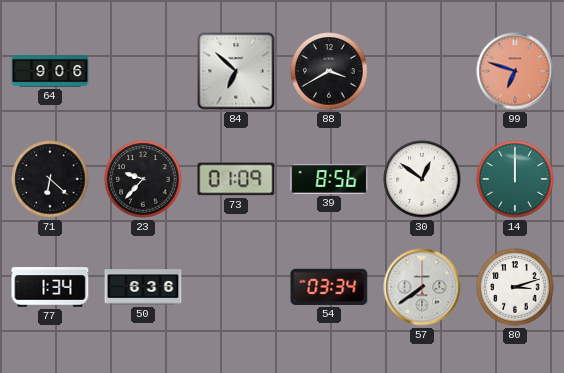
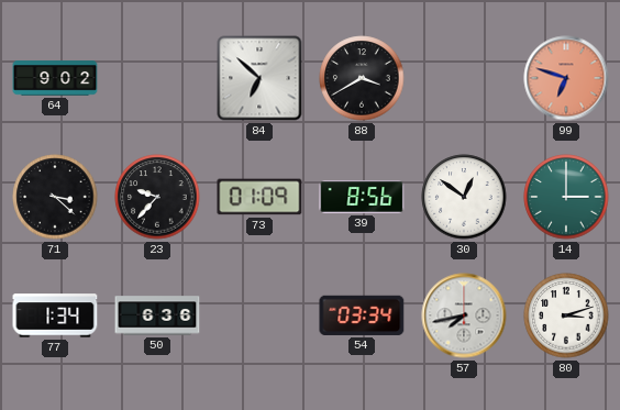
64: 9:06 -> 9:02 (55, 78)
71: 6:22 -> 3:22 (55, 197)
14: 12:00 -> 3:00 (566, 197)
57: 7:39 -> 7:43 (464, 315)
